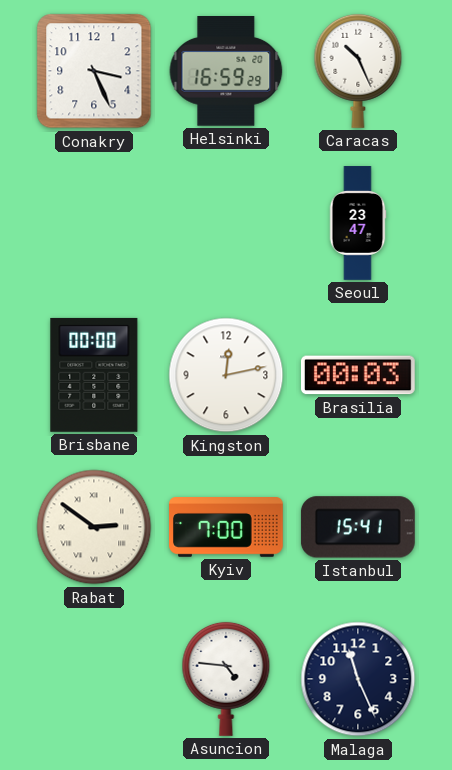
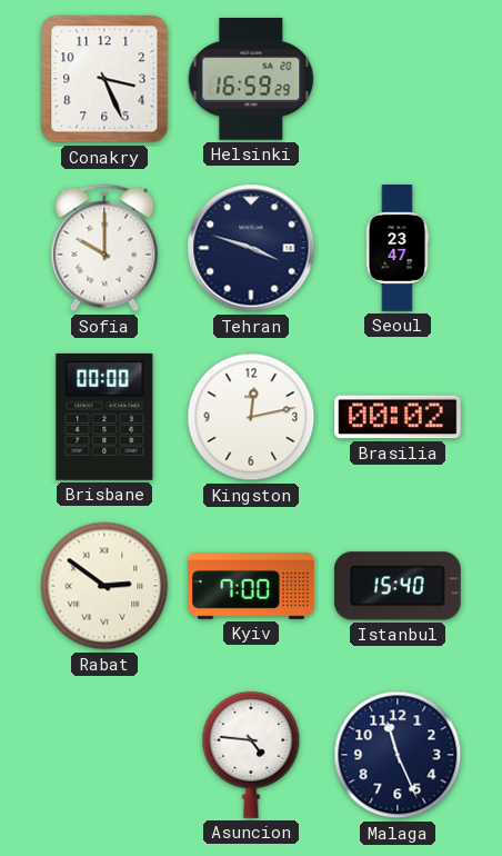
Caracas: 10:26 -> none (358, 71)
Sofia: none -> 10:00 (104, 248)
Tehran: none -> 3:48 (251, 248)
Brasilia: 00:03 -> 00:02 (398, 417)
Istanbul: 15:41 -> 15:40 (398, 586)
